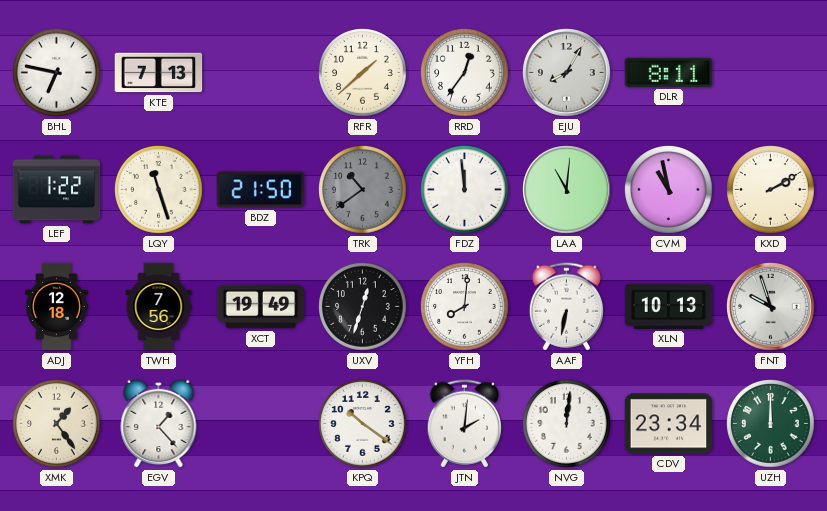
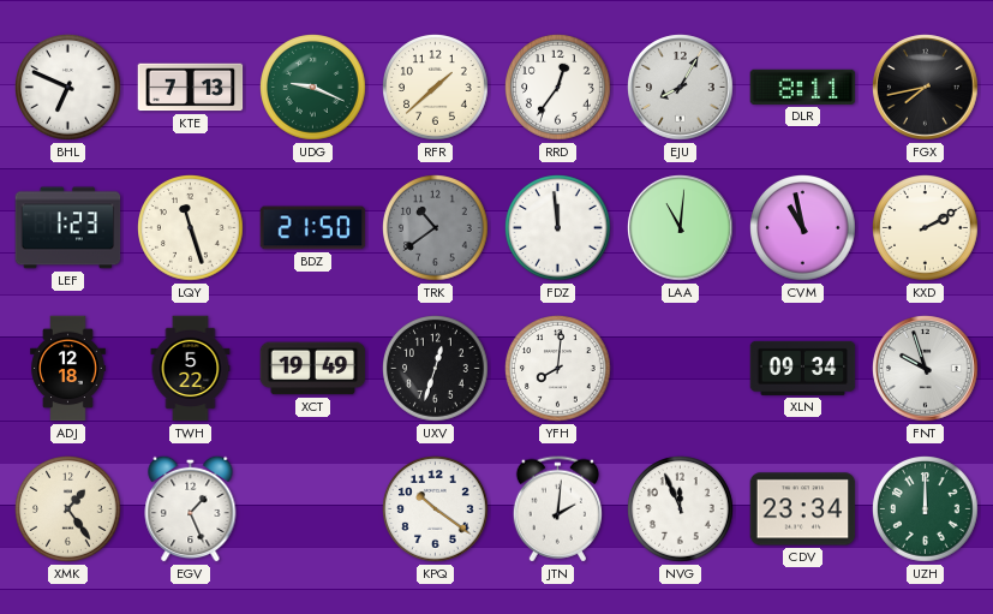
BHL: 6:47 -> 6:49 (68, 88)
UDG: none -> 9:19 (313, 88)
FGX: none -> 7:43 (926, 88)
LEF: 1:22 -> 1:23 (68, 228)
TWH: 7:56 -> 5:22 (191, 369)
AAF: 6:32 -> none (566, 307)
XLN: 10:13 -> 09:34 (803, 368)
EGV: 1:23 -> 1:26 (191, 508)
NVG: 12:01 -> 11:56 (681, 509)
